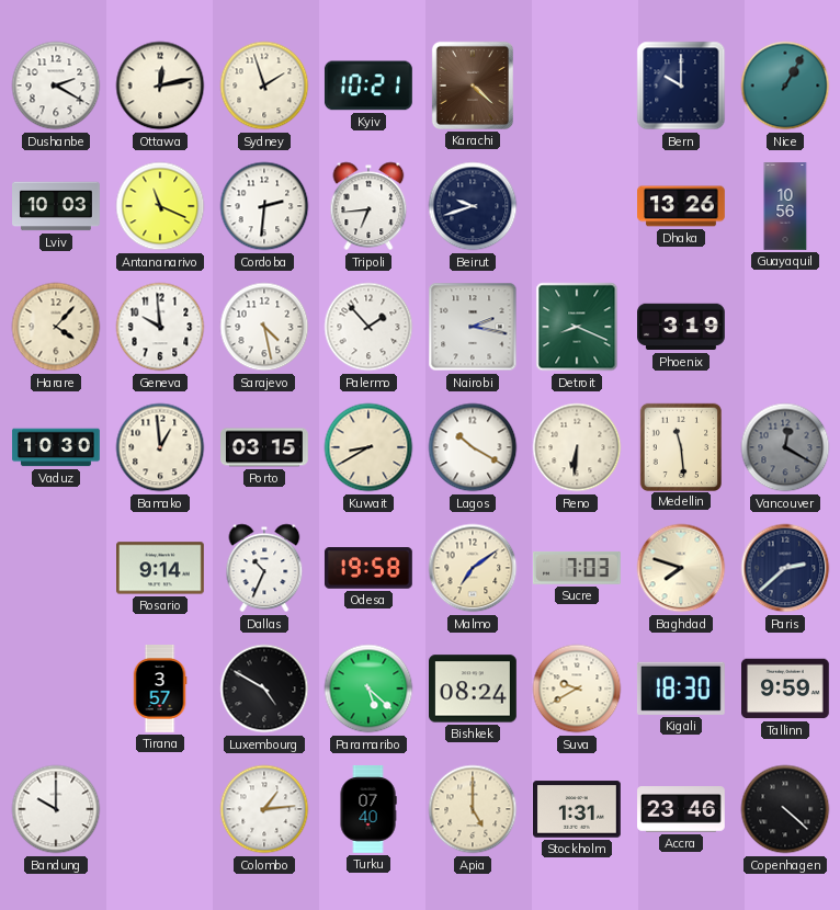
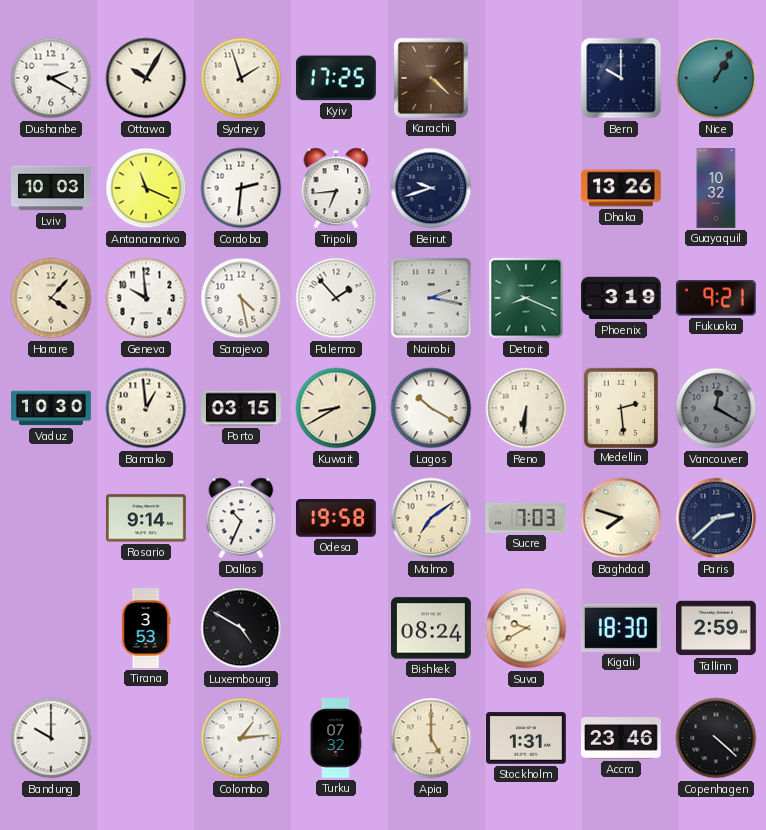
Ottawa: 12:13 -> 10:05 (146, 78)
Kyiv: 10:21 -> 17:25 (336, 78)
Guayaquil: 10:56 -> 10:32 (716, 188)
Fukuoka: none -> 9:21 (716, 298)
Medellin: 11:29 -> 2:29 (620, 407)
Tirana: 3:57 -> 3:53 (146, 629)
Paramaribo: 5:22 -> none (368, 689)
Tallinn: 9:59 -> 2:59 (717, 628)
Turku: 07:40 -> 07:32 (336, 739)
